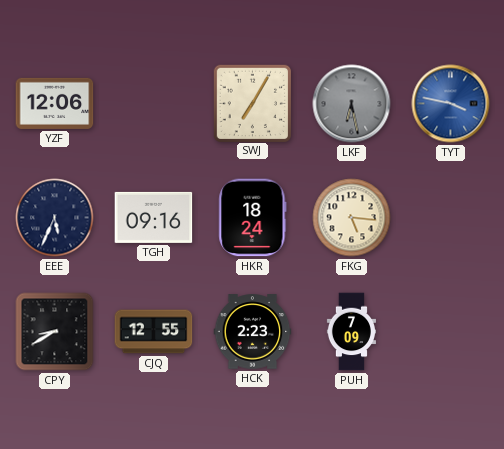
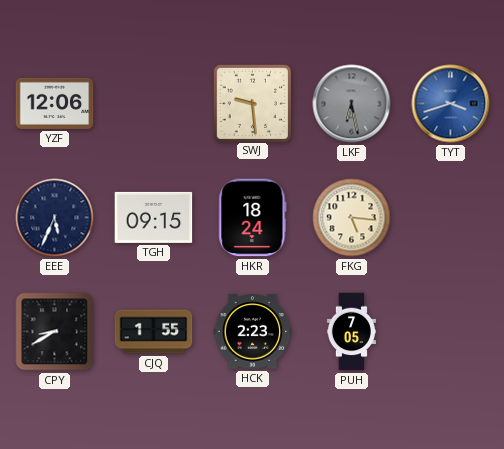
SWJ: 7:05 -> 9:29 (252, 103)
TYT: 3:47 -> 3:42 (451, 104)
TGH: 09:16 -> 09:15 (154, 217)
CJQ: 12:55 -> 1:55 (154, 332)
PUH: 7:09 -> 7:05 (351, 332)
